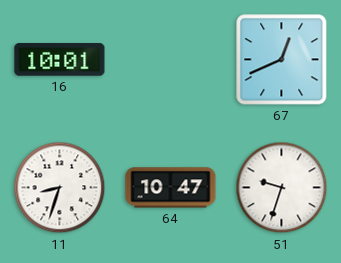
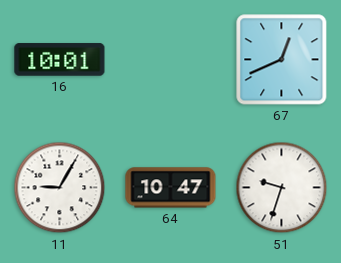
11: 8:33 -> 9:05 (60, 188)
